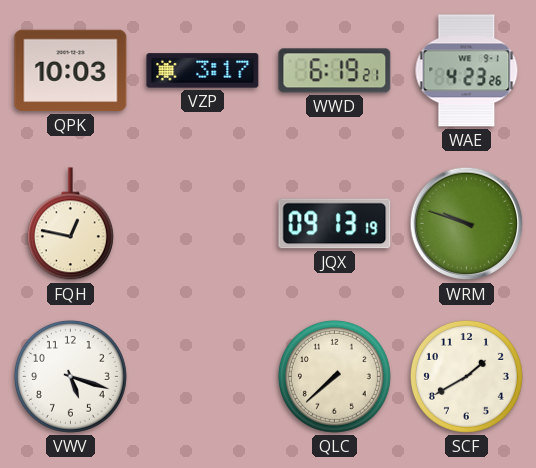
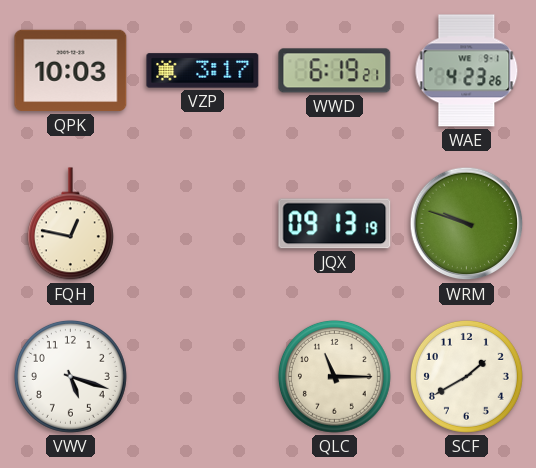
QLC: 7:38 -> 11:15 (334, 376)
